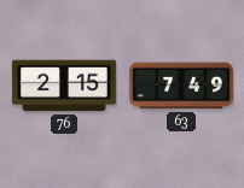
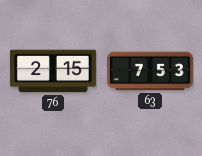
63: 7:49 -> 7:53 (150, 71)
